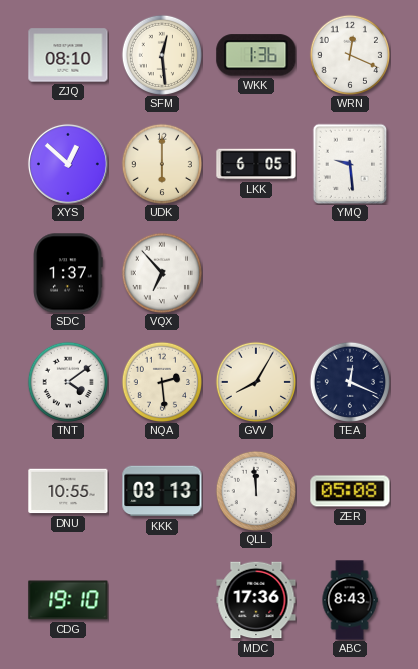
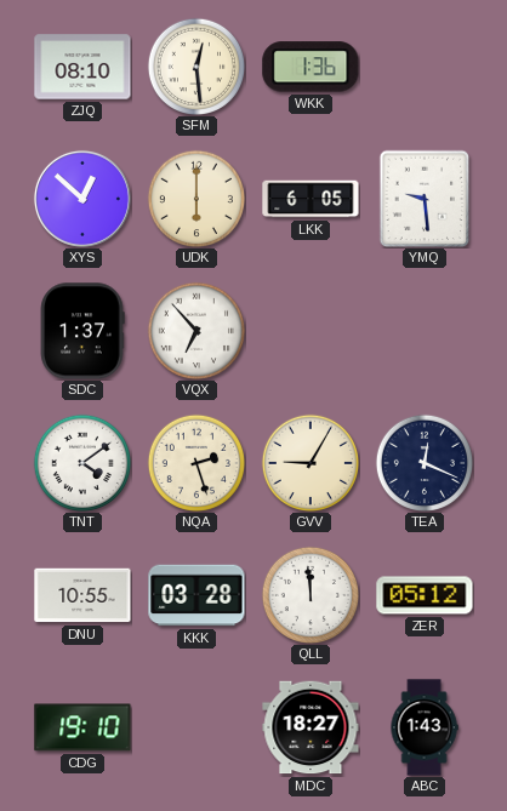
WRN: 12:19 -> none (349, 54)
NQA: 2:29 -> 2:27 (195, 462)
GVV: 8:05 -> 9:05 (309, 462)
KKK: 03:13 -> 03:28 (196, 595)
ZER: 05:08 -> 05:12 (425, 595)
MDC: 17:36 -> 18:27 (311, 727)
ABC: 8:43 -> 1:43 (425, 727)
